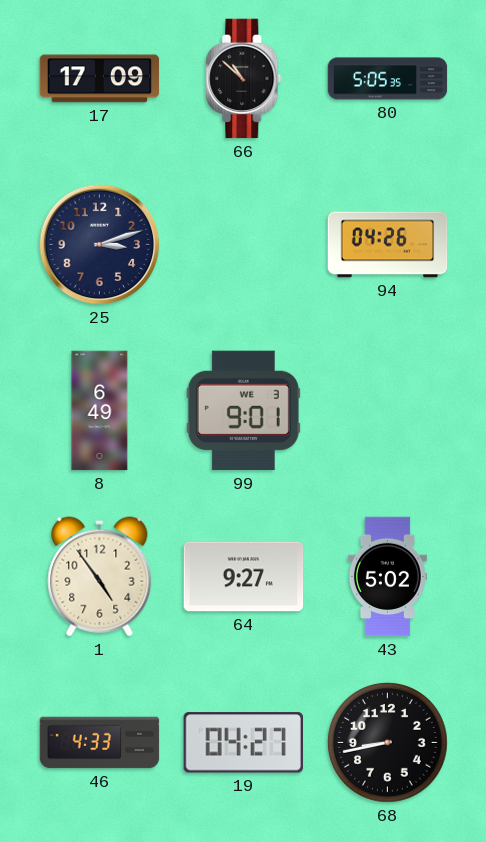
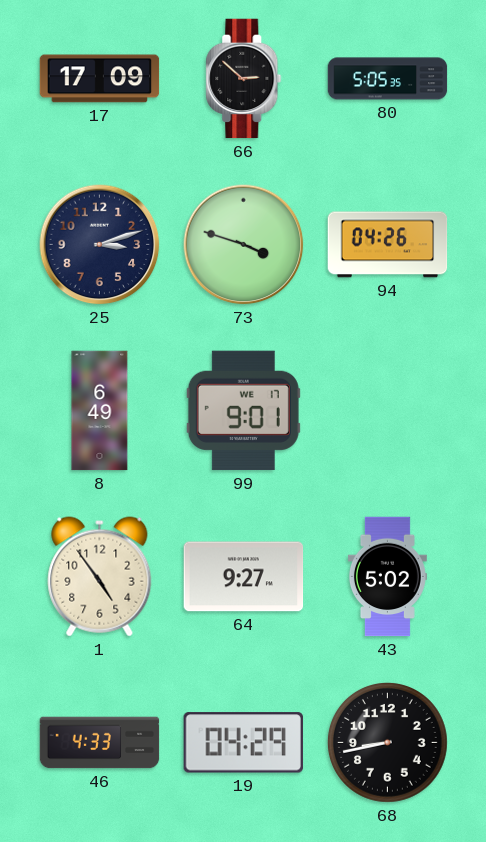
66: 10:52 -> 2:52 (244, 79)
73: none -> 3:48 (244, 245)
99 date: WE 3 -> WE 17 (243, 411)
19: 04:27 -> 04:29 (243, 743)
